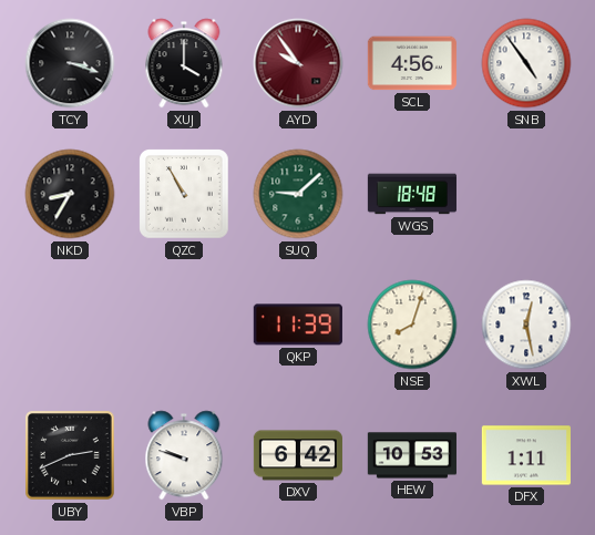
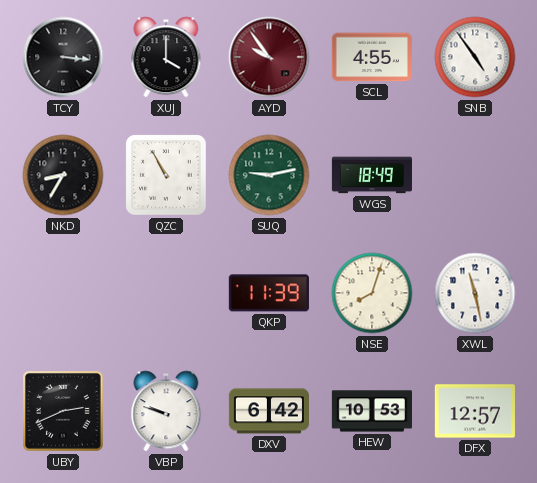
TCY: 3:18 -> 3:16 (63, 57)
SCL: 4:56 -> 4:55 (372, 57)
SUQ: 9:08 -> 9:13 (269, 175)
WGS: 18:48 -> 18:49 (372, 175)
XWL: 12:28 -> 11:28 (475, 293)
DFX: 1:11 -> 12:57 (475, 411)
